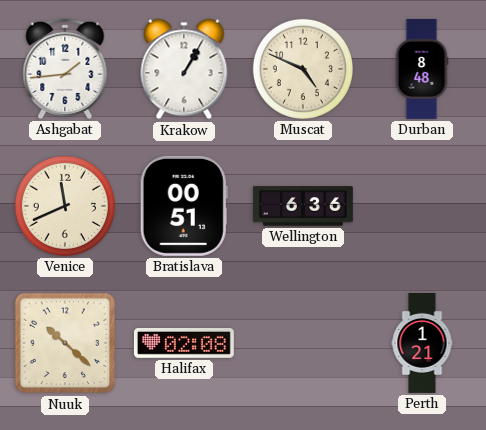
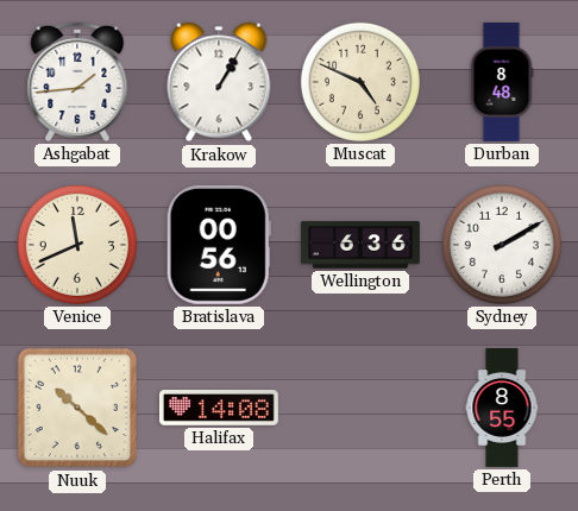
Bratislava: 00:51 -> 00:56 (219, 245)
Sydney: none -> 2:10 (502, 245)
Halifax: 02:08 -> 14:08 (219, 409)
Perth: 1:21 -> 8:55 (502, 409)
